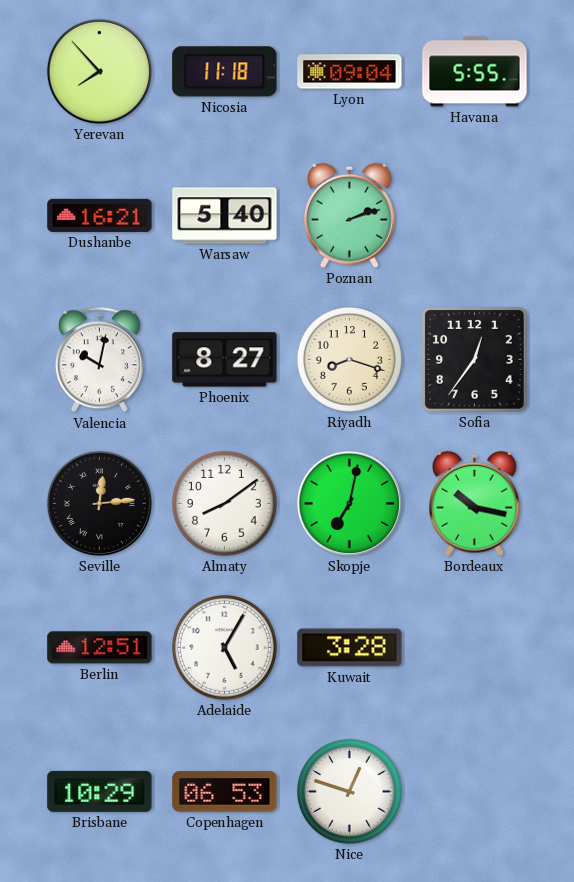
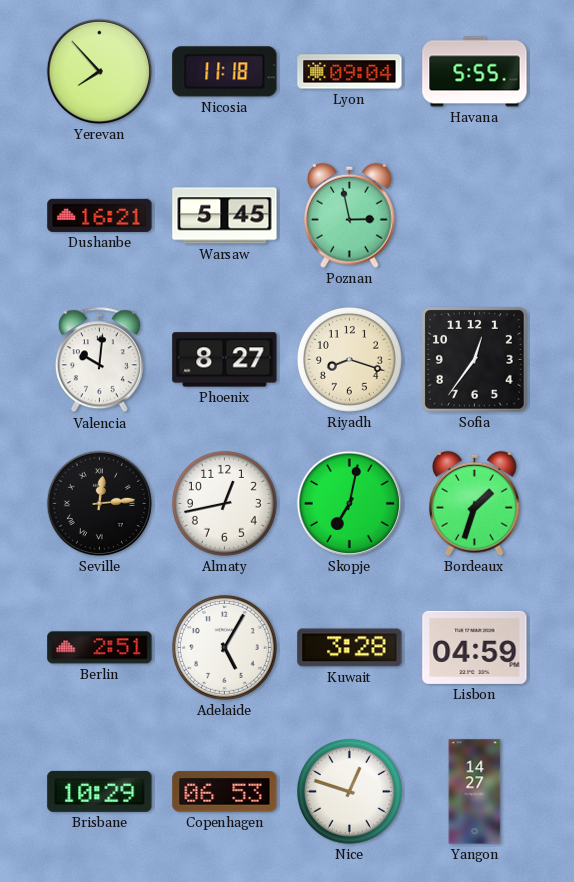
Warsaw: 5:40 -> 5:45 (225, 216)
Poznan: 2:12 -> 2:58 (350, 215)
Valencia: 10:02 -> 10:01 (99, 360)
Almaty: 8:09 -> 12:43 (224, 503)
Bordeaux: 10:17 -> 1:33 (475, 503)
Berlin: 12:51 -> 2:51 (100, 648)
Lisbon: none -> 04:59 (475, 647)
Yangon: none -> 14:27 (475, 792)
